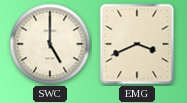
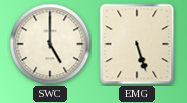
EMG: 3:41 -> 5:27 (137, 44)
